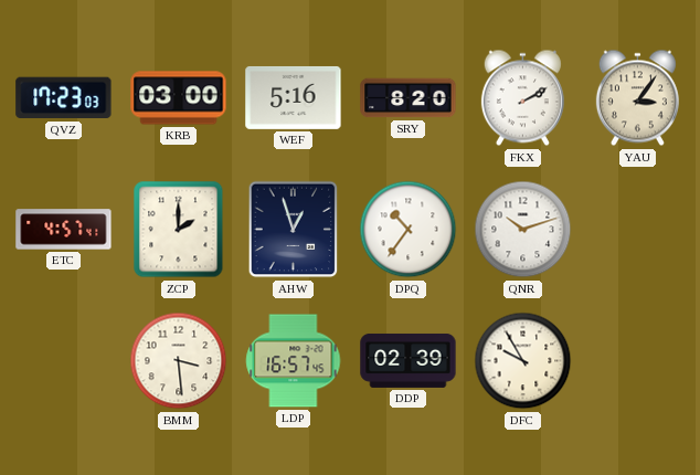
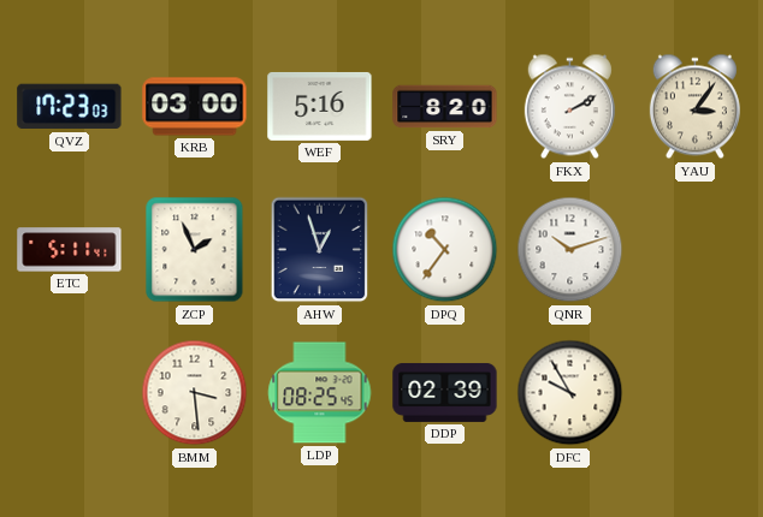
ETC: 4:57 -> 5:11 (70, 250)
ZCP: 2:00 -> 1:56 (195, 250)
LDP: 16:57 -> 08:25 (320, 393)
